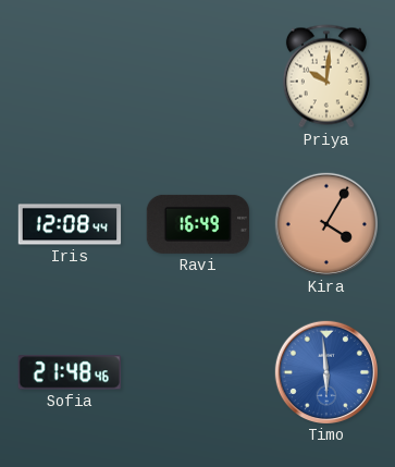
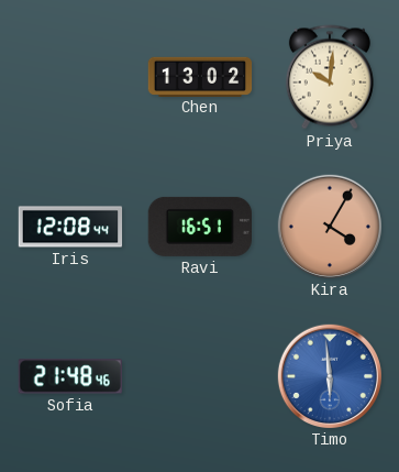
Chen: none -> 13:02 (200, 76)
Ravi: 16:49 -> 16:51 (199, 227)
